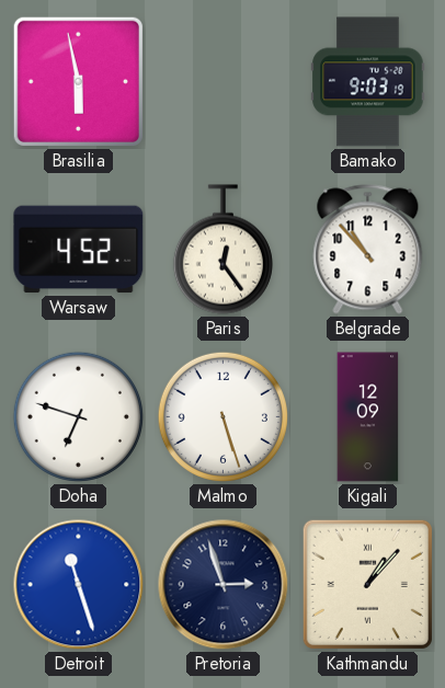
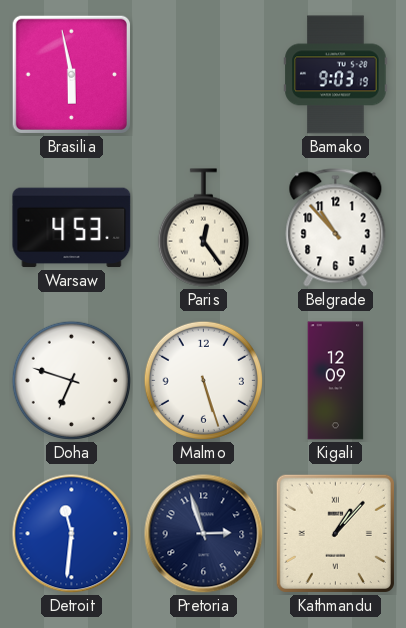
Warsaw: 4:52 -> 4:53 (72, 228)
Detroit: 11:27 -> 11:31 (72, 534)
